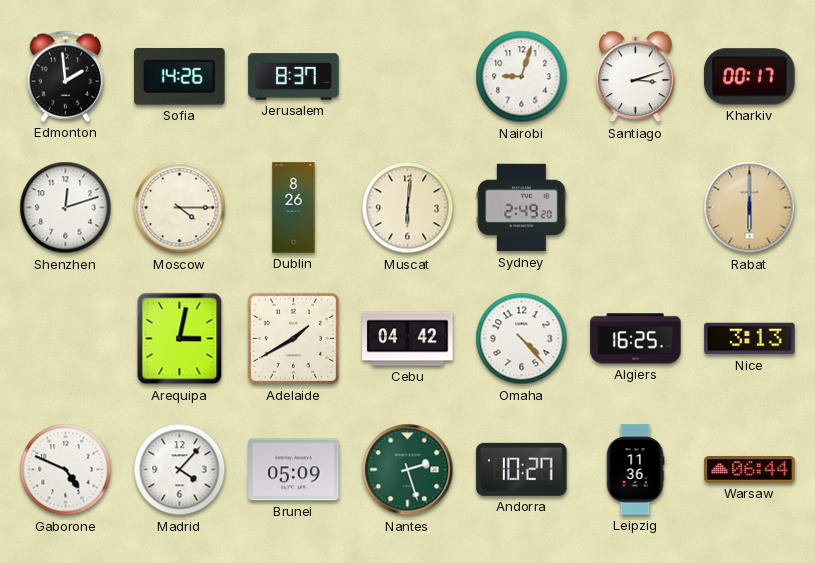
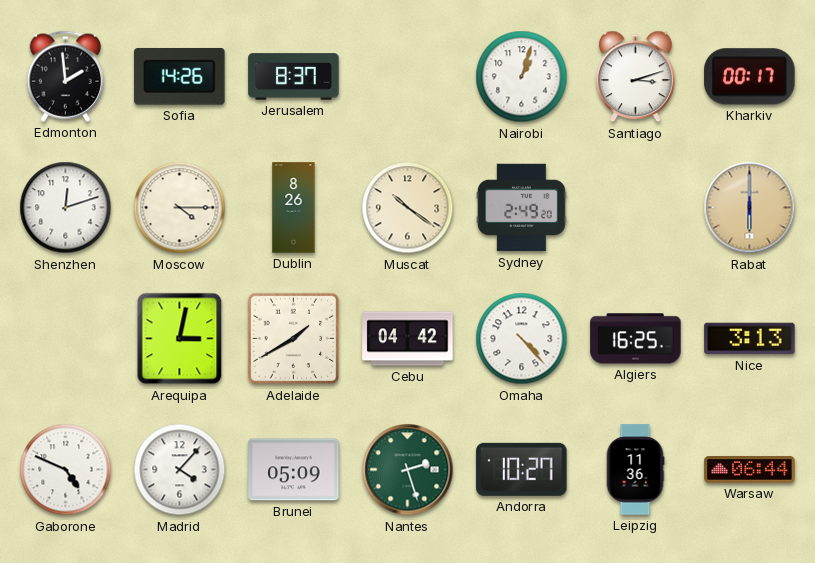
Nairobi: 9:03 -> 1:03 (522, 77)
Muscat: 6:01 -> 10:21 (408, 208)
